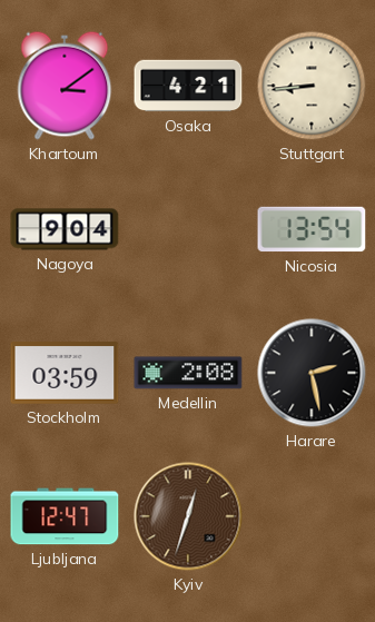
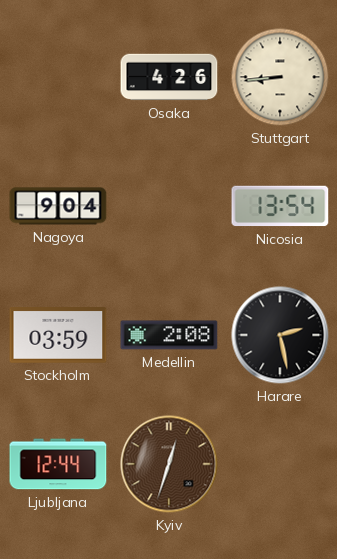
Khartoum: 3:09 -> none (65, 86)
Osaka: 4:21 -> 4:26 (169, 77)
Ljubljana: 12:47 -> 12:44 (58, 464)
